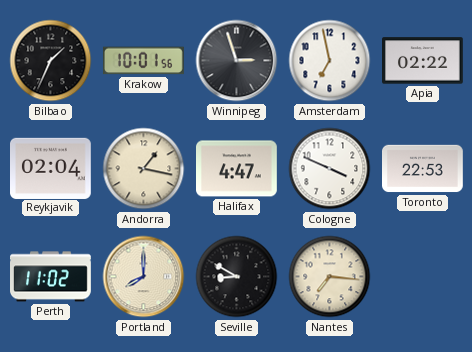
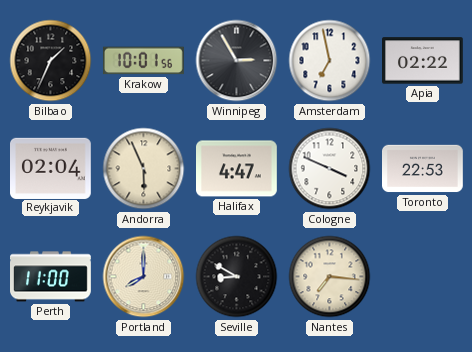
Winnipeg: 2:57 -> 2:55 (237, 61)
Andorra: 1:17 -> 5:56 (144, 169)
Perth: 11:02 -> 11:00 (51, 277)
